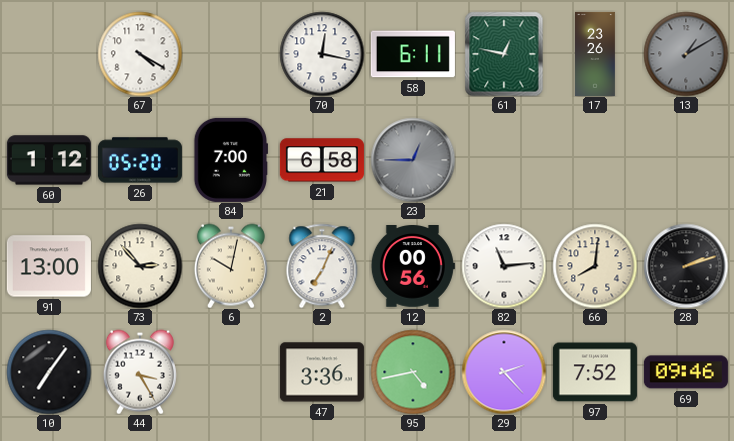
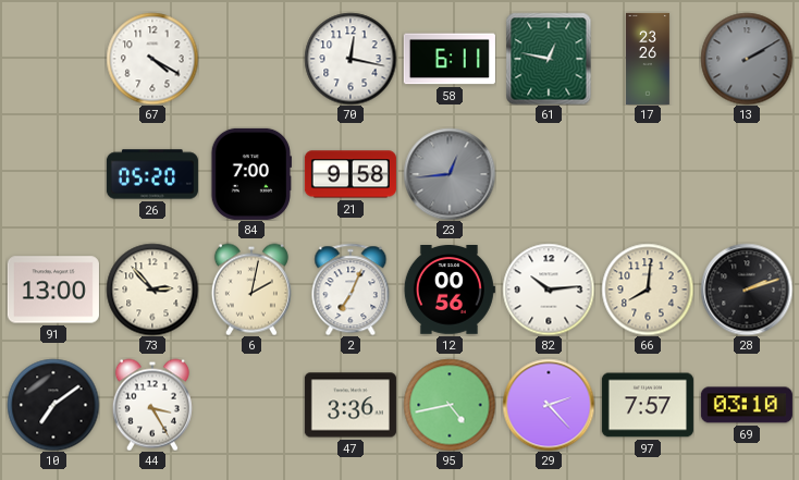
13: 1:10 -> 2:10 (747, 59)
60: 1:12 -> none (49, 160)
21: 6:58 -> 9:58 (351, 174)
23: 12:45 -> 12:44 (450, 174)
6: 10:02 -> 2:02 (251, 290)
82: 11:14 -> 10:14 (549, 290)
10: 7:06 -> 7:09 (53, 405)
97: 7:52 -> 7:57 (648, 405)
69: 09:46 -> 03:10 (747, 405)
